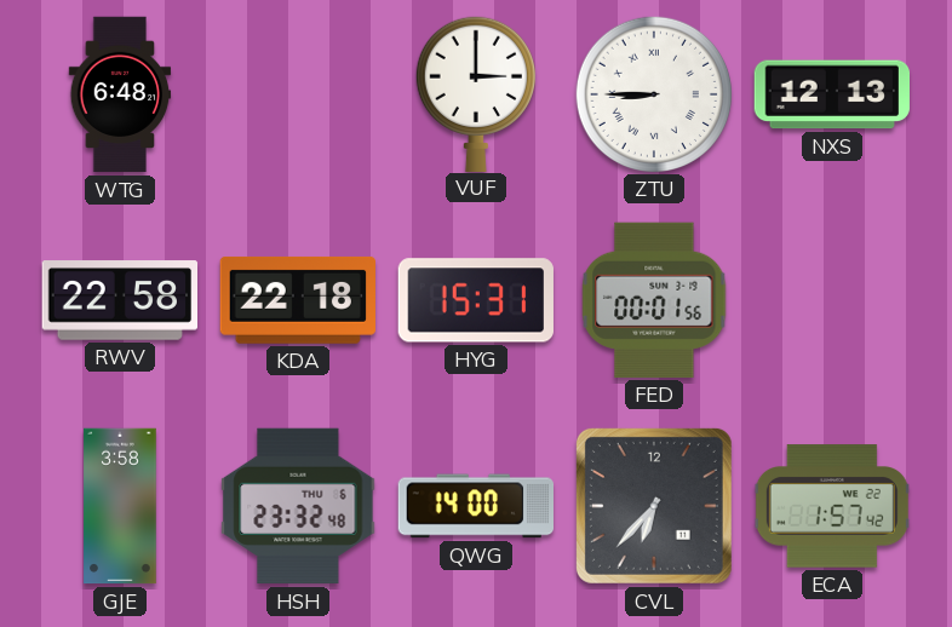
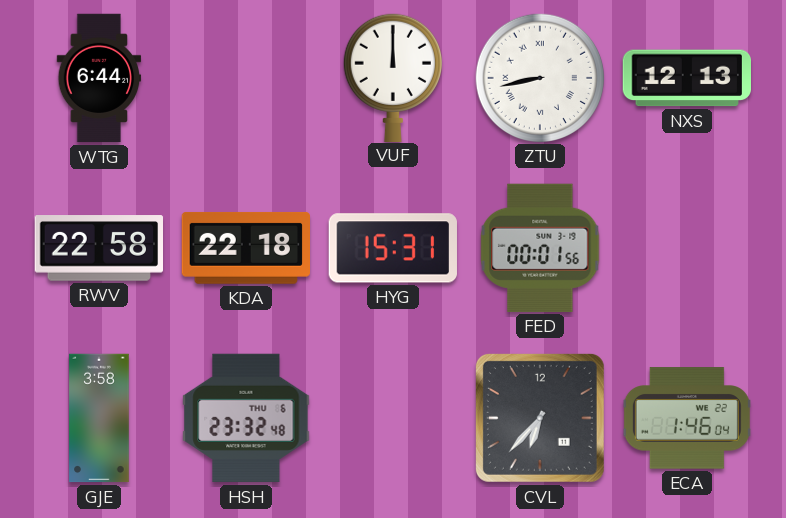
WTG: 6:48 -> 6:44 (99, 78)
VUF: 3:00 -> 12:00 (393, 77)
ZTU: 8:45 -> 8:43 (539, 77)
QWG: 14:00 -> none (475, 506)
ECA: 1:57 -> 1:46 (687, 418)
